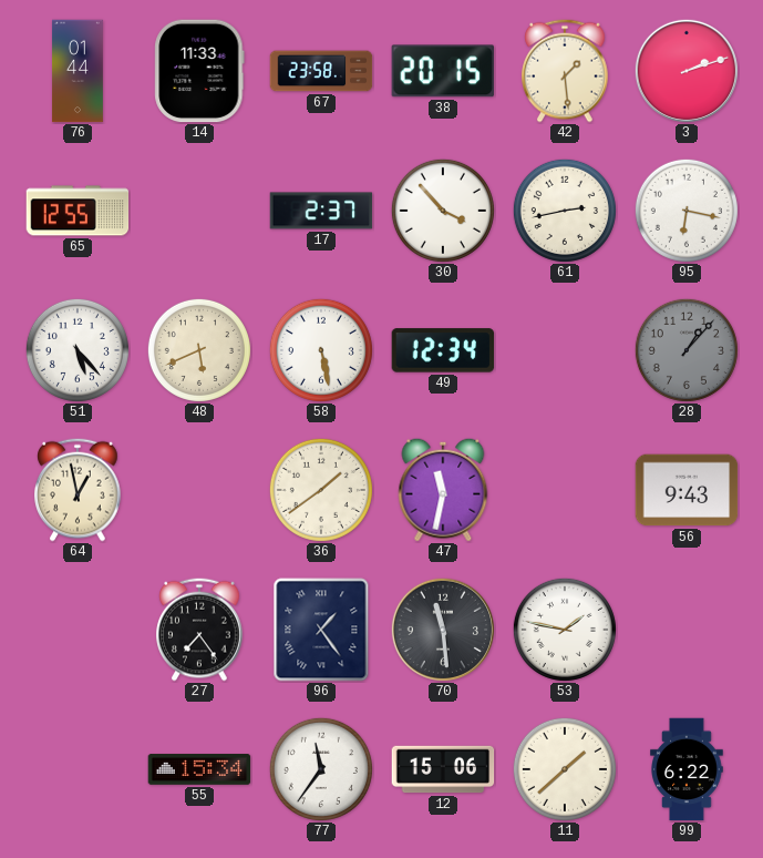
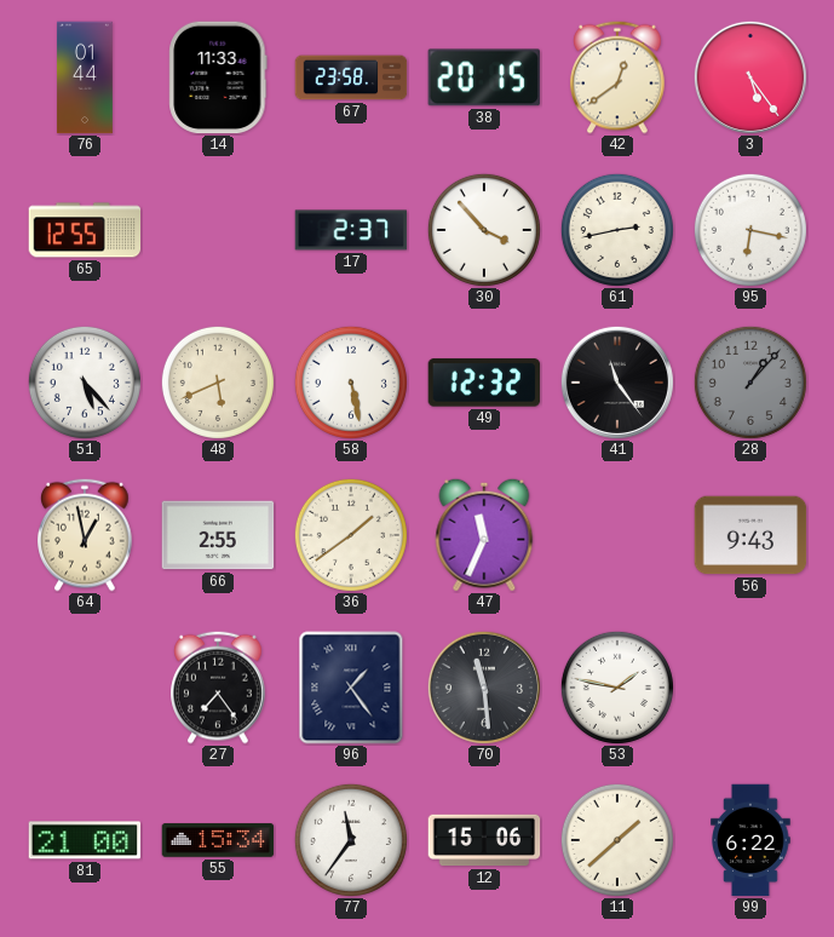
42: 1:29 -> 12:39 (617, 77)
3: 2:12 -> 5:24 (750, 77)
49: 12:34 -> 12:32 (484, 383)
41: none -> 11:24 (617, 383)
66: none -> 2:55 (218, 535)
47: 11:32 -> 11:34 (484, 535)
81: none -> 21:00 (85, 840)
